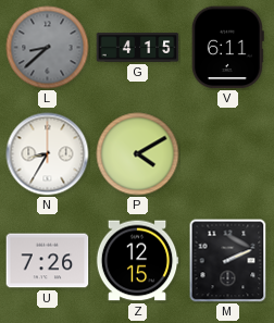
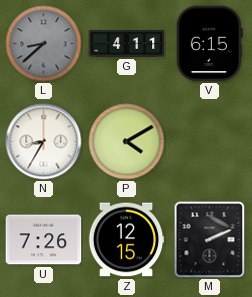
G: 4:15 -> 4:11 (127, 44)
V: 6:11 -> 6:15 (209, 44)
